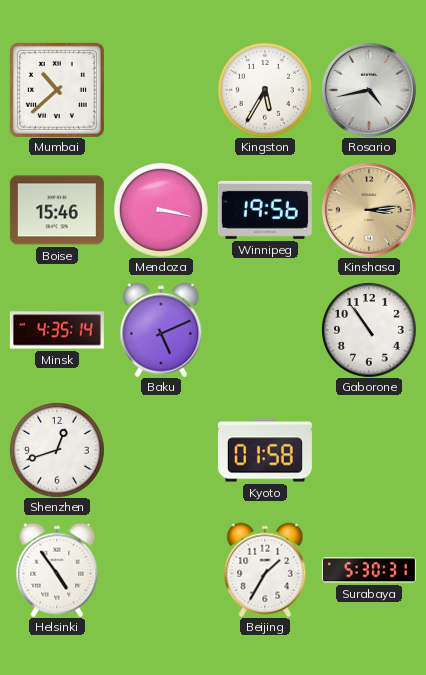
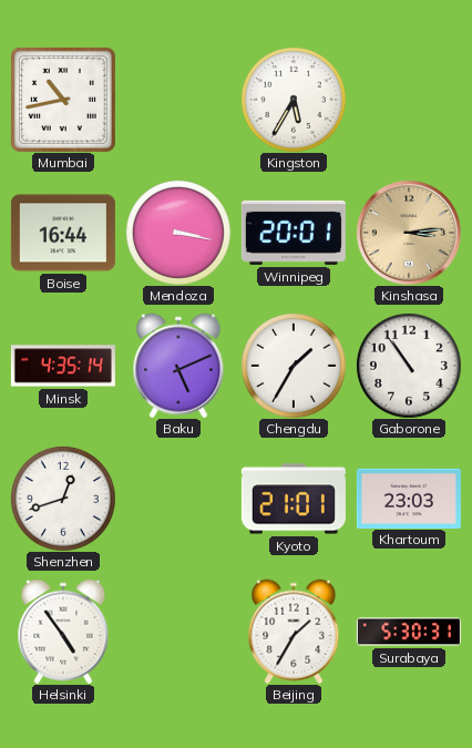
Mumbai: 10:38 -> 10:43 (63, 100)
Rosario: 4:43 -> none (369, 90)
Boise: 15:46 -> 16:44 (63, 233)
Winnipeg: 19:56 -> 20:01 (294, 233)
Chengdu: none -> 1:35 (294, 366)
Kyoto: 01:58 -> 21:01 (294, 499)
Khartoum: none -> 23:03 (409, 498)
